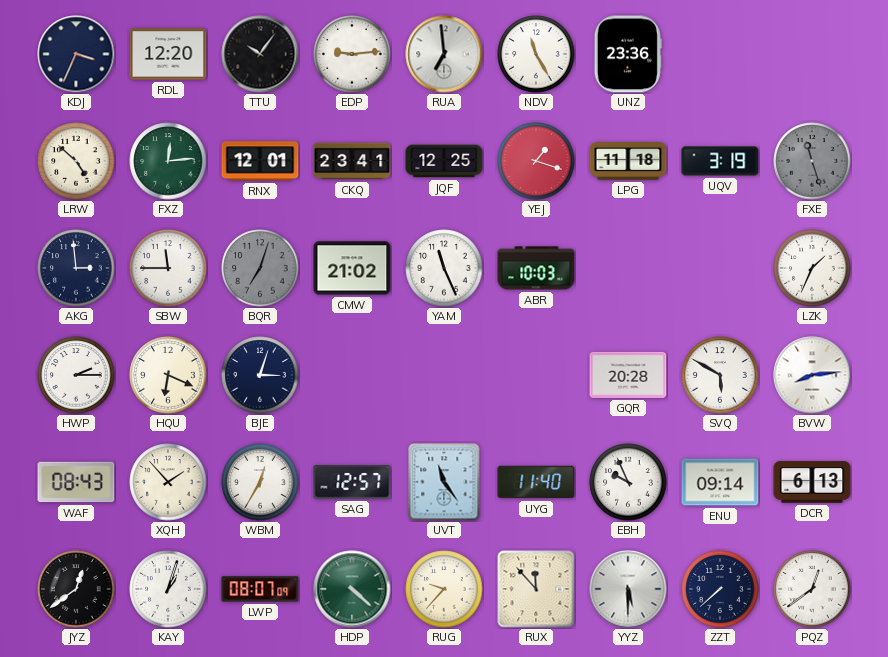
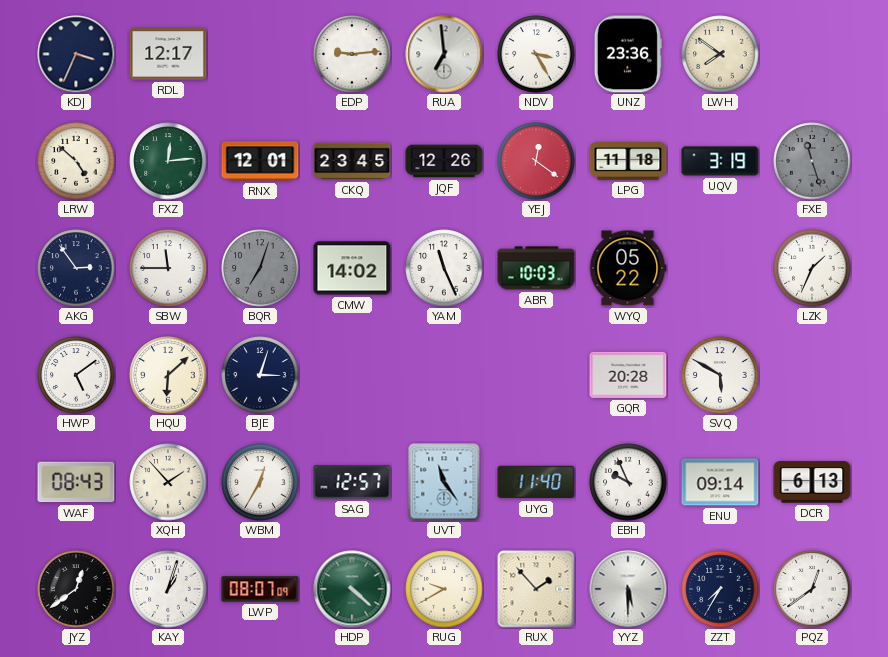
RDL: 12:20 -> 12:17 (168, 54)
TTU: 10:06 -> none (260, 54)
NDV: 11:25 -> 3:25 (536, 54)
LWH: none -> 7:51 (720, 54)
CKQ: 23:41 -> 23:45 (352, 161)
JQF: 12:25 -> 12:26 (444, 161)
YEJ: 1:18 -> 12:21 (536, 161)
AKG: 2:59 -> 2:54 (76, 268)
CMW: 21:02 -> 14:02 (352, 268)
WYQ: none -> 05:22 (628, 268)
HWP: 2:15 -> 5:09 (76, 375)
HQU: 6:19 -> 6:08 (168, 375)
BVW: 8:14 -> none (812, 375)
RUG: 9:37 -> 9:40 (444, 589)
RUX: 11:53 -> 1:53 (536, 589)
ZZT: 7:38 -> 7:35 (720, 589)
